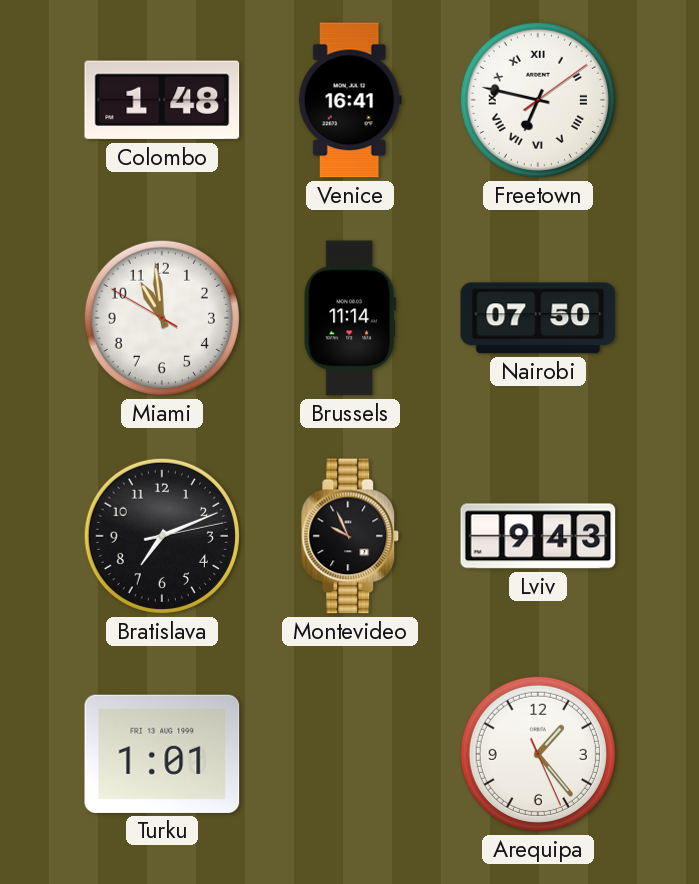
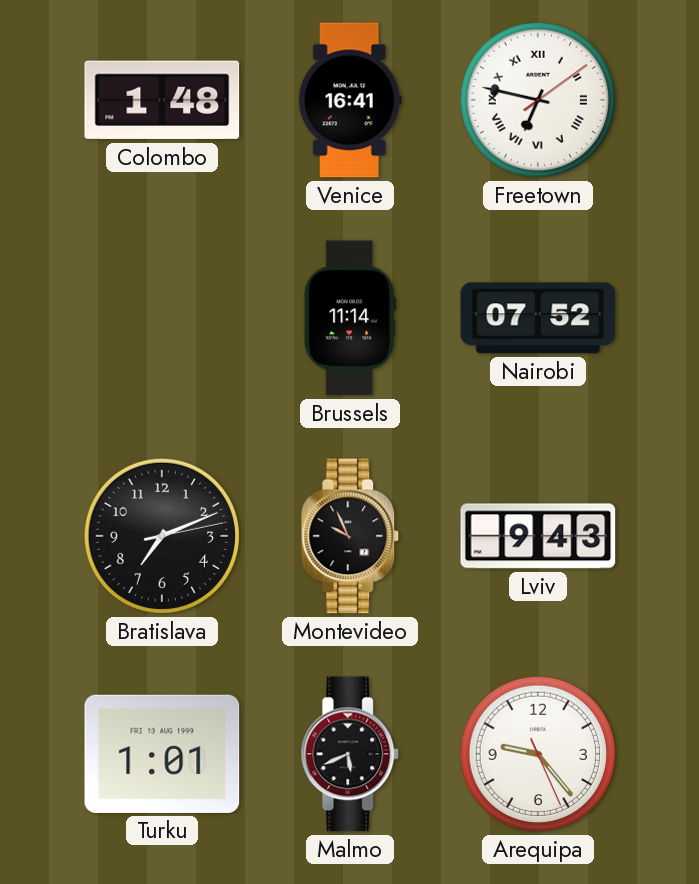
Miami: 10:58 -> none (162, 318)
Nairobi: 07:50 -> 07:52 (538, 318)
Malmo: none -> 5:41 (350, 754)
Arequipa: 1:23 -> 9:23 (538, 754)
